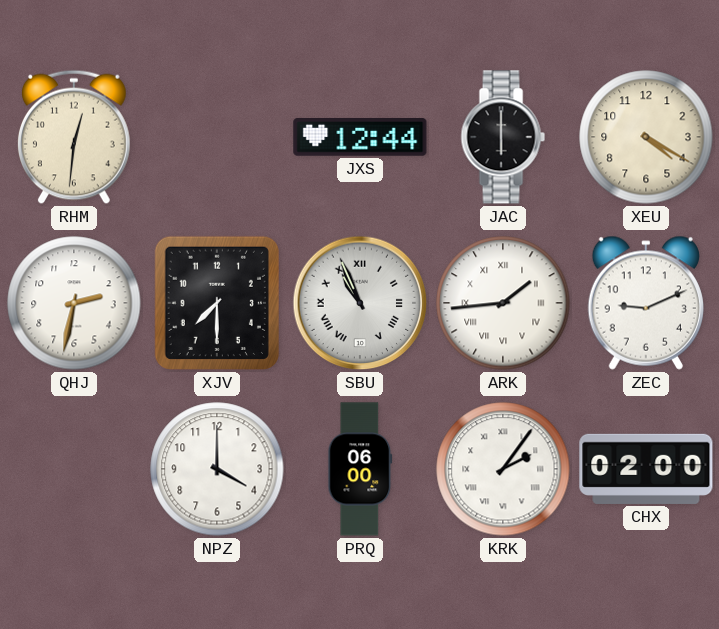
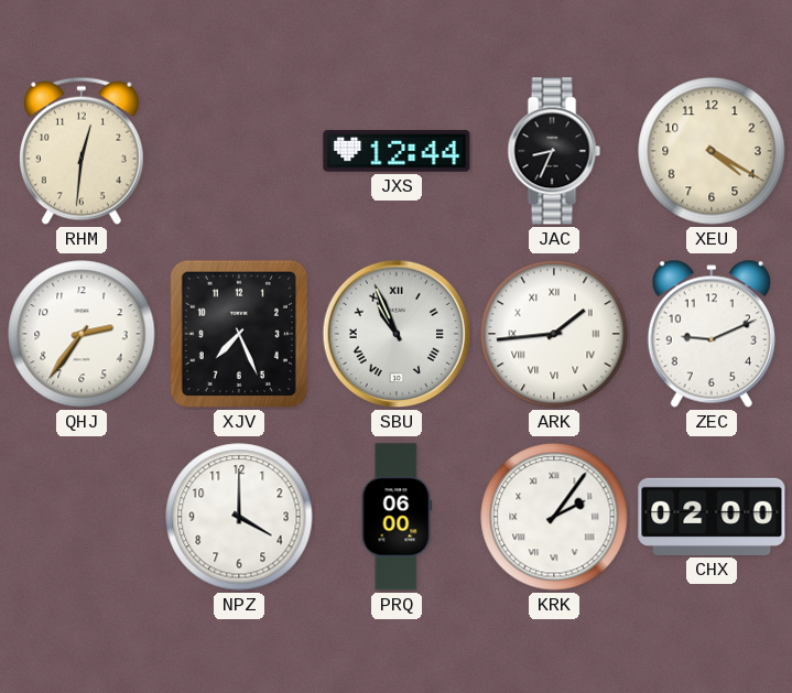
JAC: 6:00 -> 8:34 (554, 151)
QHJ: 2:32 -> 2:36 (82, 334)
XJV: 7:30 -> 7:26 (239, 334)
